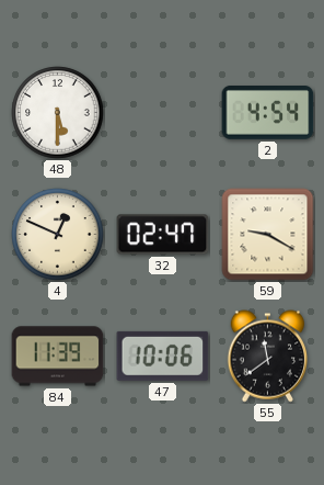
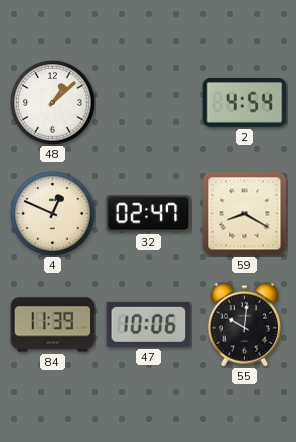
48: 5:30 -> 1:08 (53, 103)
59: 9:20 -> 8:20 (245, 214)
55: 11:39 -> 10:01 (244, 325)
